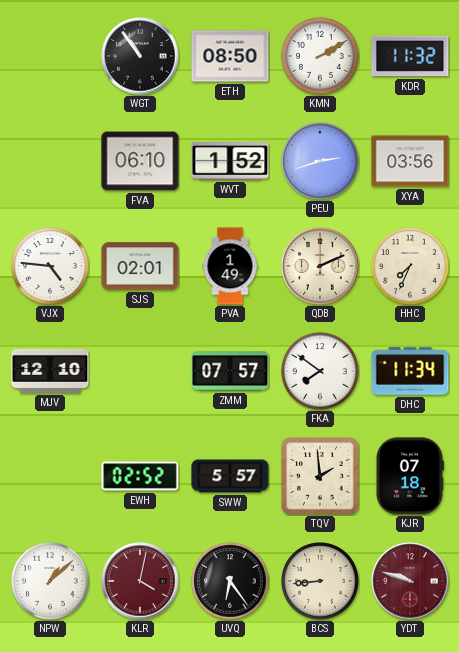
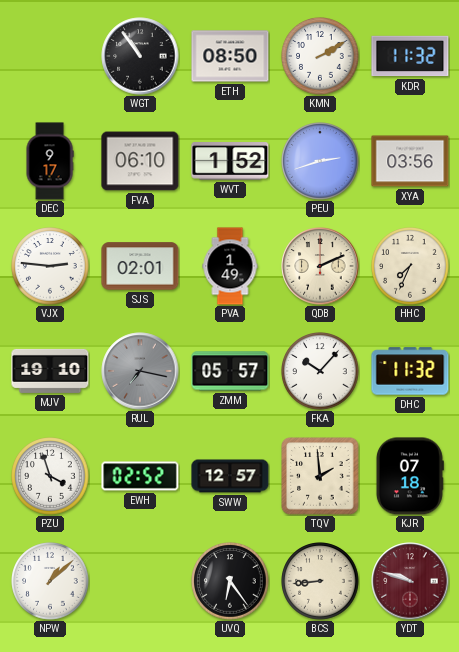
DEC: none -> 9:17 (50, 161)
VJX: 4:46 -> 2:46 (50, 266)
MJV: 12:10 -> 19:10 (50, 371)
RUL: none -> 7:17 (140, 371)
ZMM: 07:57 -> 05:57 (230, 371)
FKA: 7:51 -> 10:07 (320, 371)
DHC: 11:34 -> 11:32 (410, 371)
PZU: none -> 3:57 (50, 476)
SWW: 5:57 -> 12:57 (230, 476)
KLR: 4:02 -> none (140, 581)
